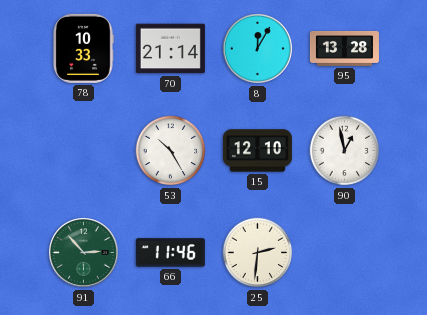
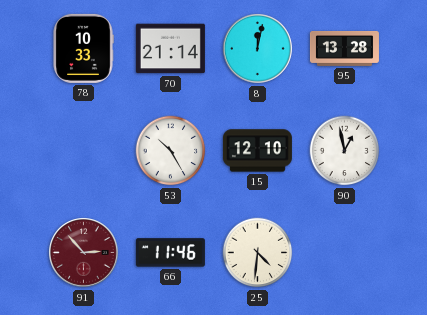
8: 12:05 -> 12:02 (258, 49)
91 dial: green -> burgundy (84, 253)
25: 2:31 -> 4:31 (258, 253)
